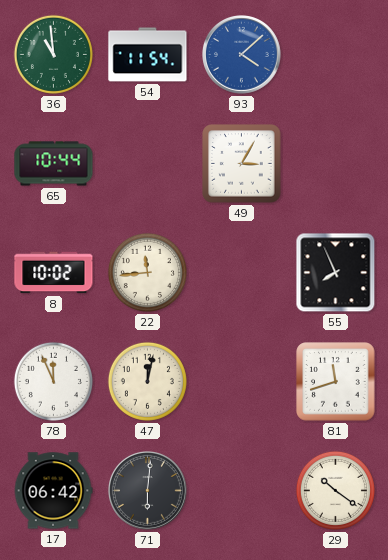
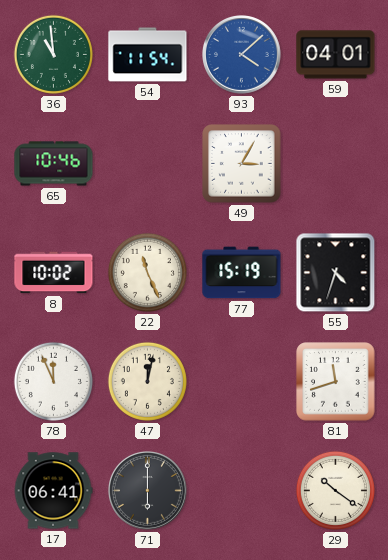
59: none -> 04:01 (336, 55)
65: 10:44 -> 10:46 (54, 164)
22: 11:44 -> 11:26 (147, 272)
77: none -> 15:19 (242, 273)
55: 7:56 -> 4:33 (336, 273)
17: 06:42 -> 06:41 (53, 491)
71: 6:01 -> 6:00 (148, 491)
